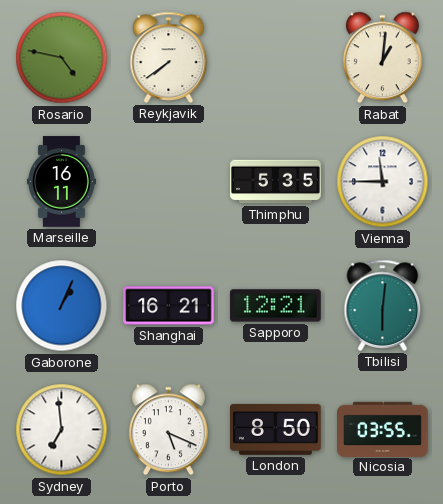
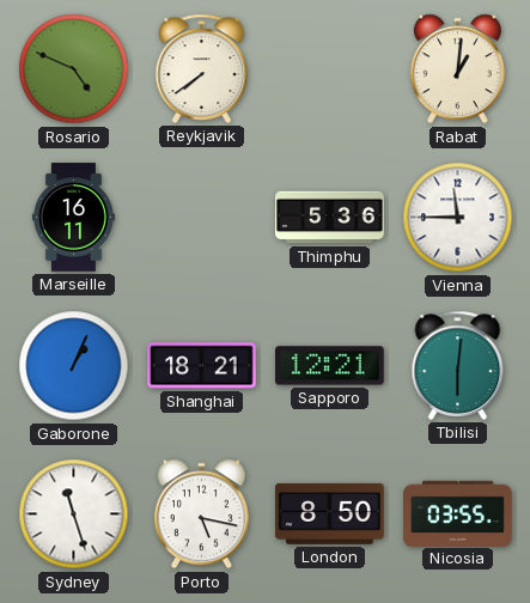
Rosario: 4:47 -> 4:49 (74, 69)
Thimphu: 5:35 -> 5:36 (330, 218)
Shanghai: 16:21 -> 18:21 (202, 366)
Sydney: 6:59 -> 11:27 (74, 514)
Porto: 5:19 -> 5:17 (201, 514)
